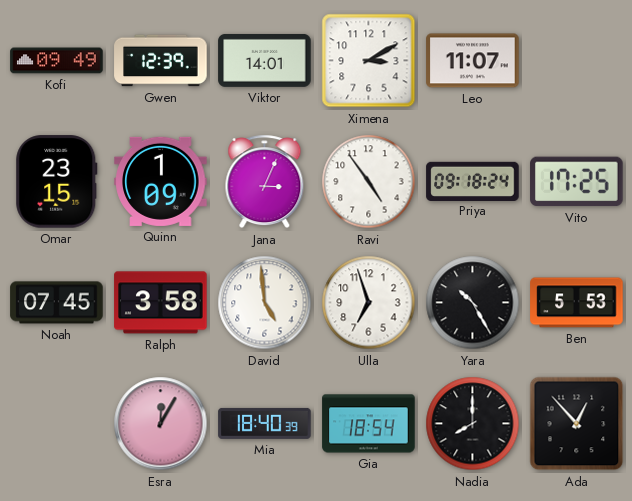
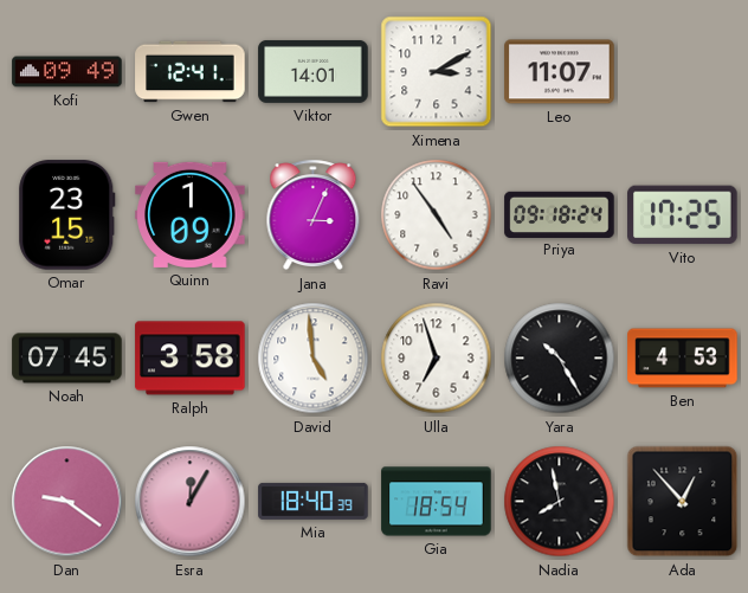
Gwen: 12:39 -> 12:41 (191, 72)
Ben: 5:53 -> 4:53 (683, 359)
Dan: none -> 9:21 (67, 502)
Nadia: 8:00 -> 7:58 (560, 502)
